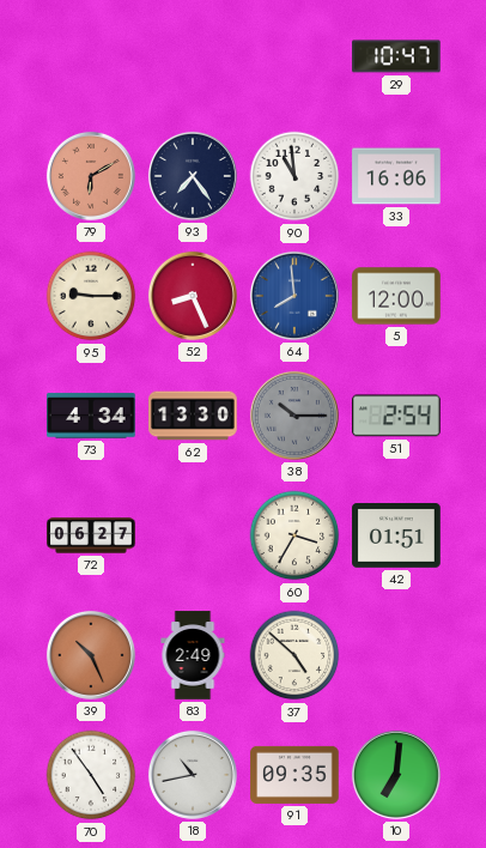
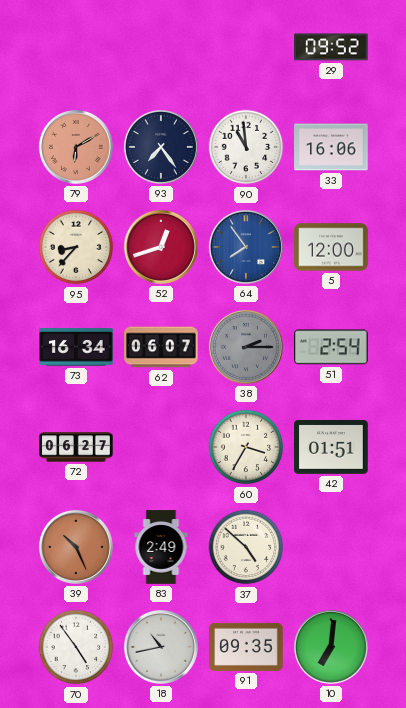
29: 10:47 -> 09:52 (331, 47)
95: 9:15 -> 8:37 (76, 247)
52: 8:26 -> 12:42 (161, 247)
64: 7:59 -> 7:54 (246, 247)
73: 4:34 -> 16:34 (76, 347)
62: 13:30 -> 06:07 (161, 347)
38: 10:15 -> 2:15 (246, 347)
